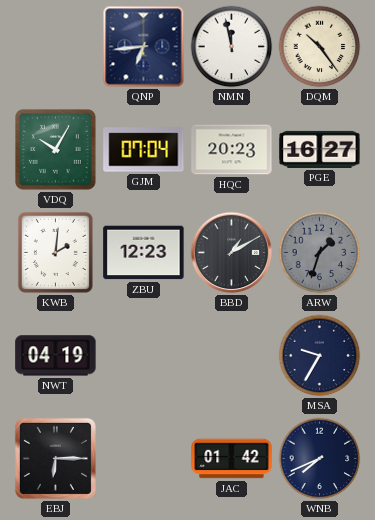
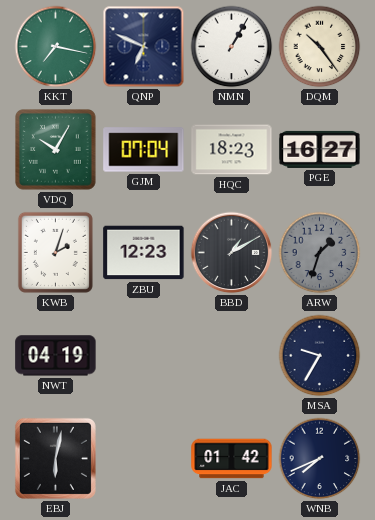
KKT: none -> 7:17 (56, 47)
QNP: 6:44 -> 6:49 (144, 47)
NMN: 11:58 -> 1:05 (232, 47)
HQC: 20:23 -> 18:23 (232, 150)
KWB: 2:01 -> 2:03 (55, 252)
EBJ: 6:15 -> 6:02 (55, 458)
